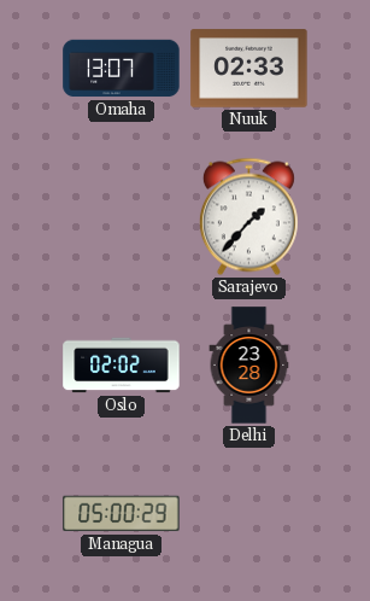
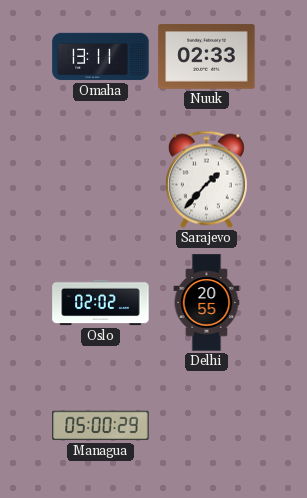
Omaha: 13:07 -> 13:11 (101, 57)
Delhi: 23:28 -> 20:55 (207, 303)
